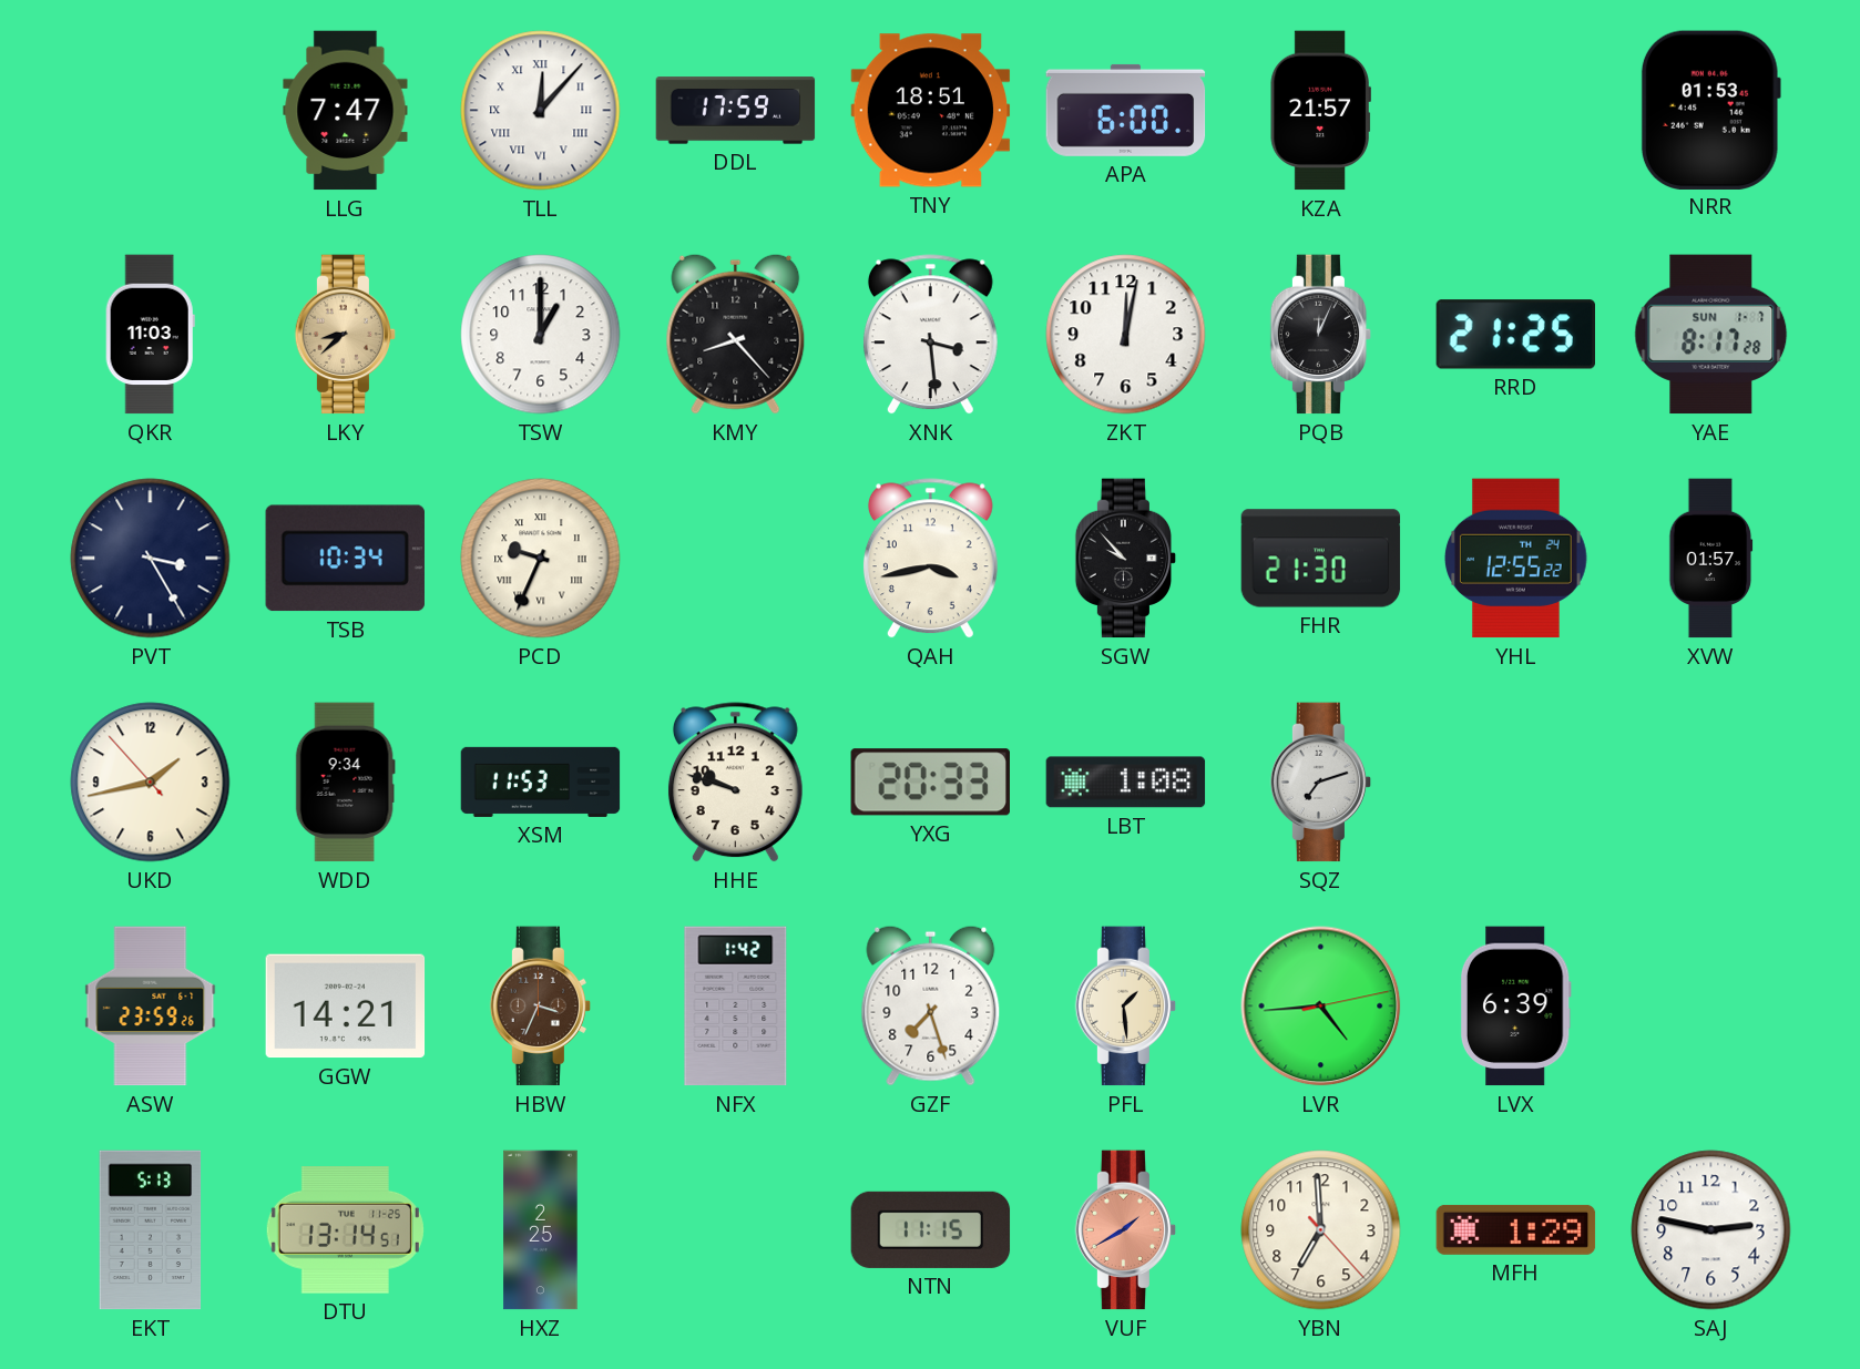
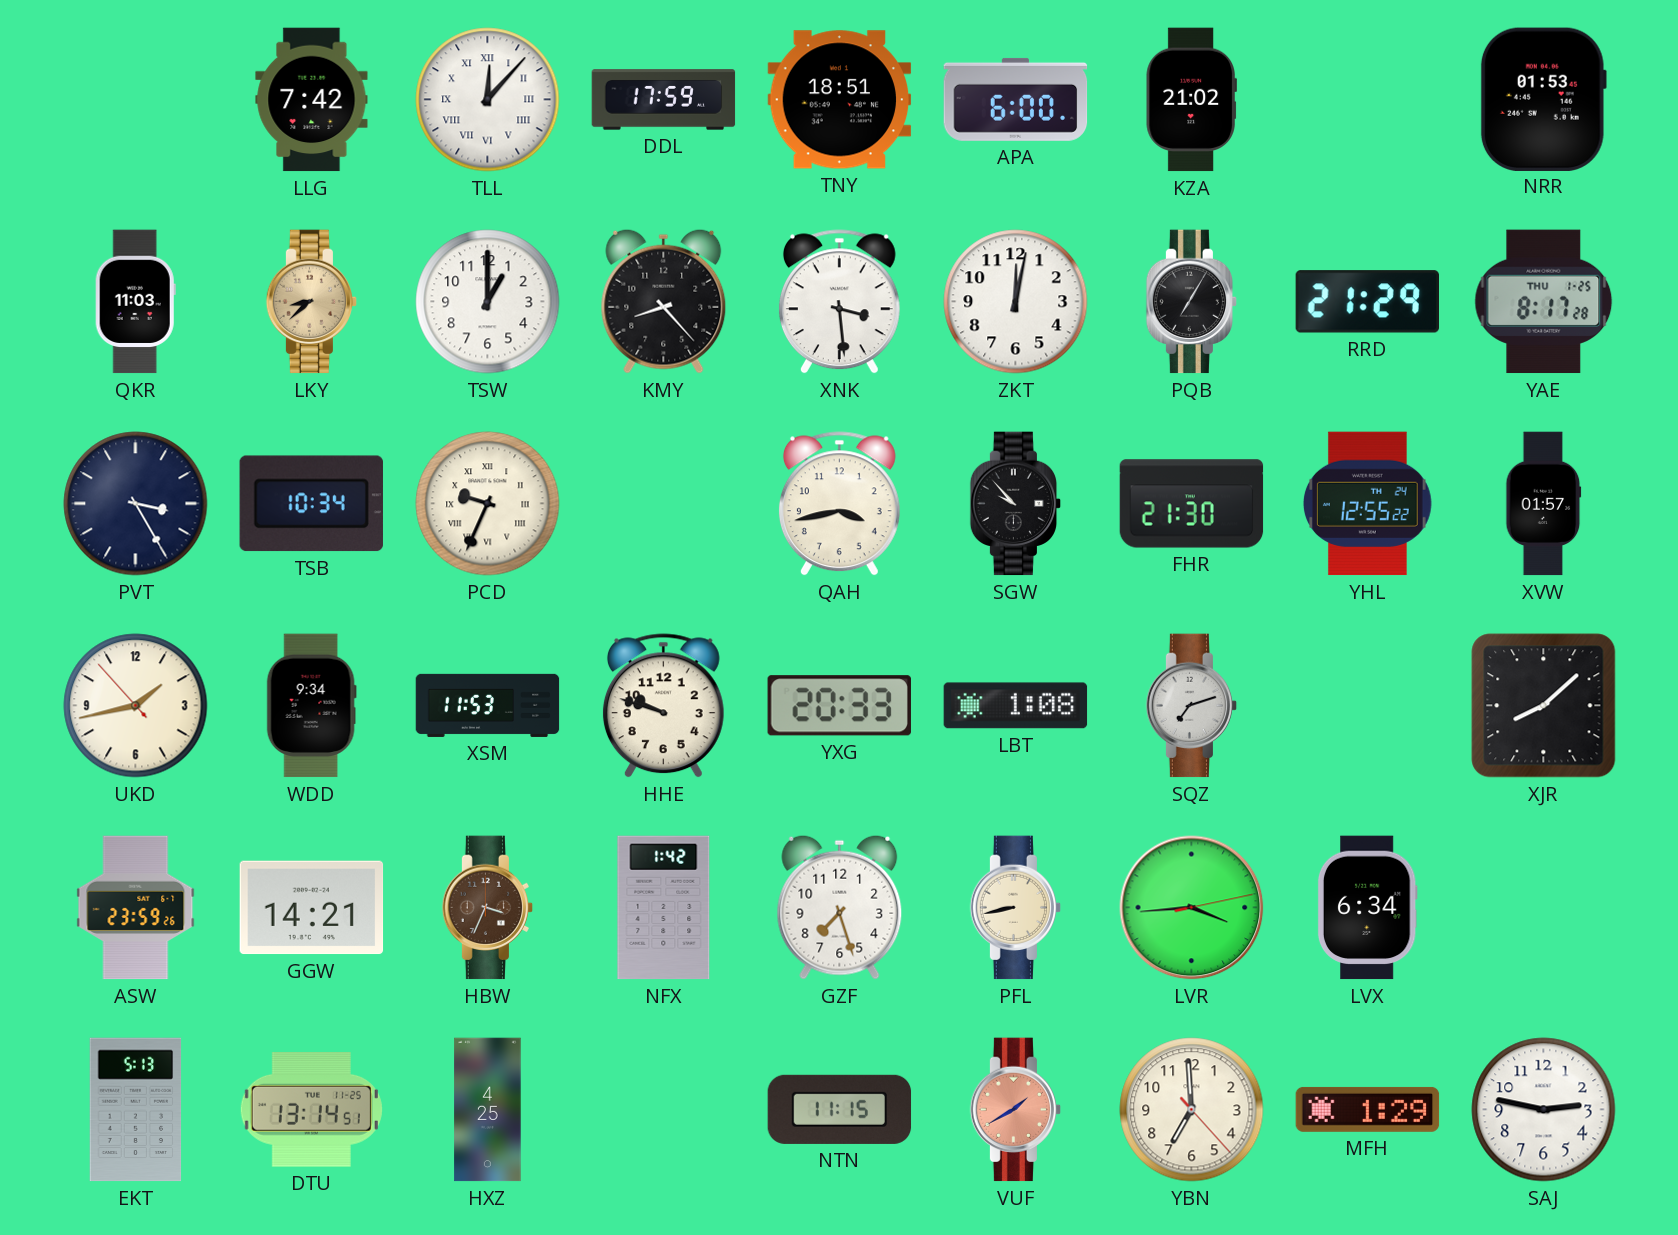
LLG: 7:47 -> 7:42 (312, 100)
KZA: 21:57 -> 21:02 (1191, 100)
PQB: 12:04 -> 7:05 (1192, 302)
RRD: 21:25 -> 21:29 (1367, 302)
YAE date: SUN 1-7 -> THU 1-25 (1544, 302)
XJR: none -> 8:08 (1544, 706)
PFL: 1:29 -> 8:43 (1016, 908)
LVR: 4:44 -> 3:44 (1192, 908)
LVX: 6:39 -> 6:34 (1367, 908)
HXZ: 2:25 -> 4:25 (488, 1110)
